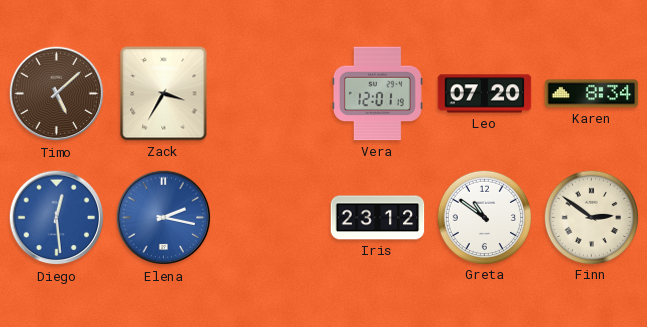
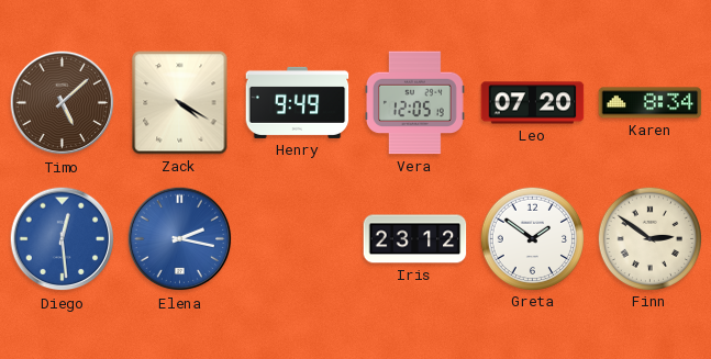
Zack: 3:35 -> 4:20 (180, 103)
Henry: none -> 9:49 (298, 102)
Vera: 12:01 -> 12:05 (414, 103)
Greta: 10:51 -> 1:51 (532, 238)
